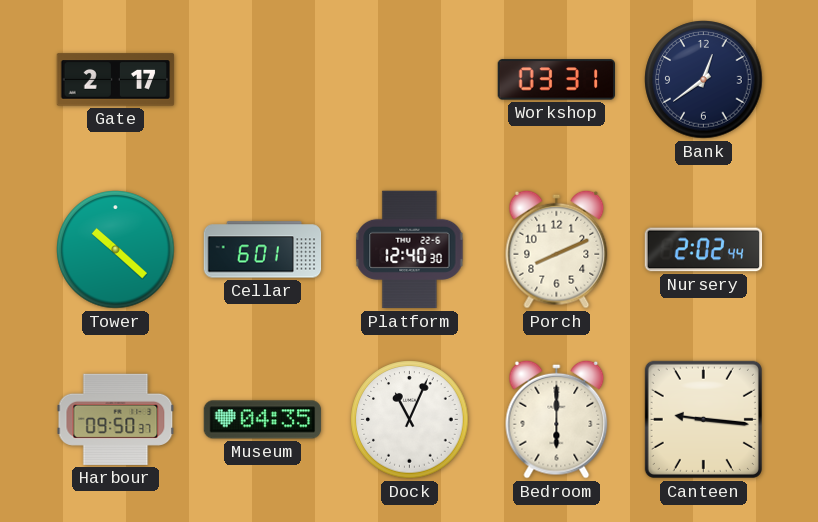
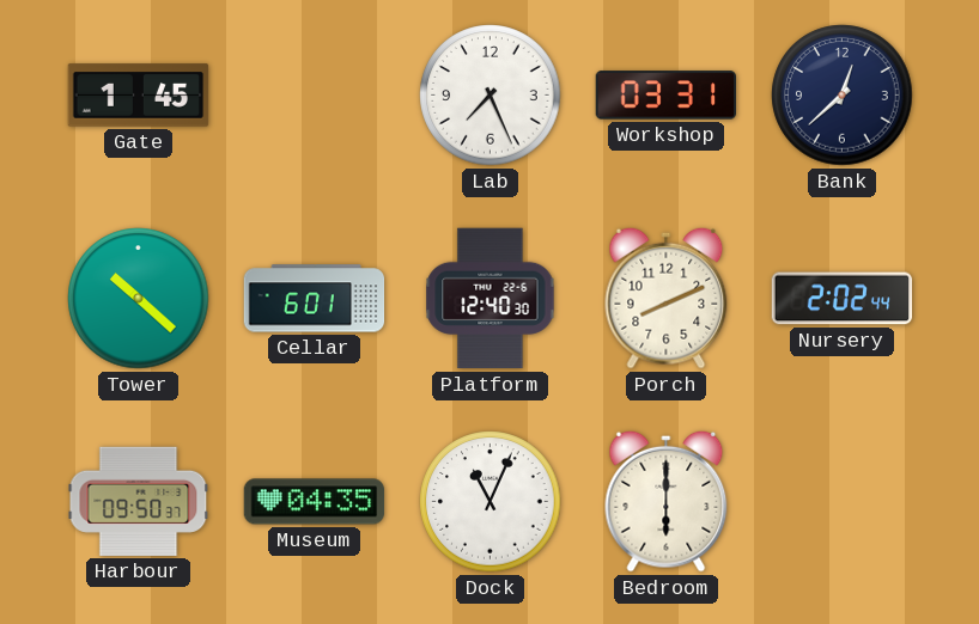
Gate: 2:17 -> 1:45 (139, 96)
Lab: none -> 7:26 (491, 96)
Bank: 12:39 -> 12:38 (843, 96)
Canteen: 9:16 -> none (703, 419)
